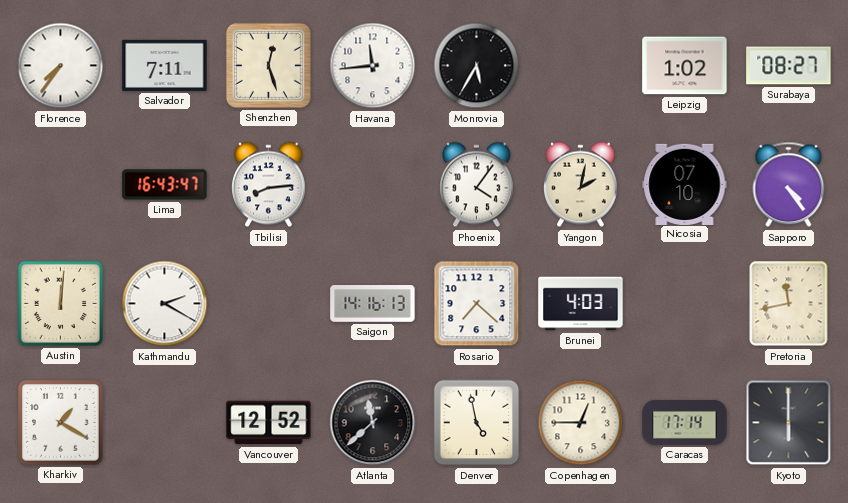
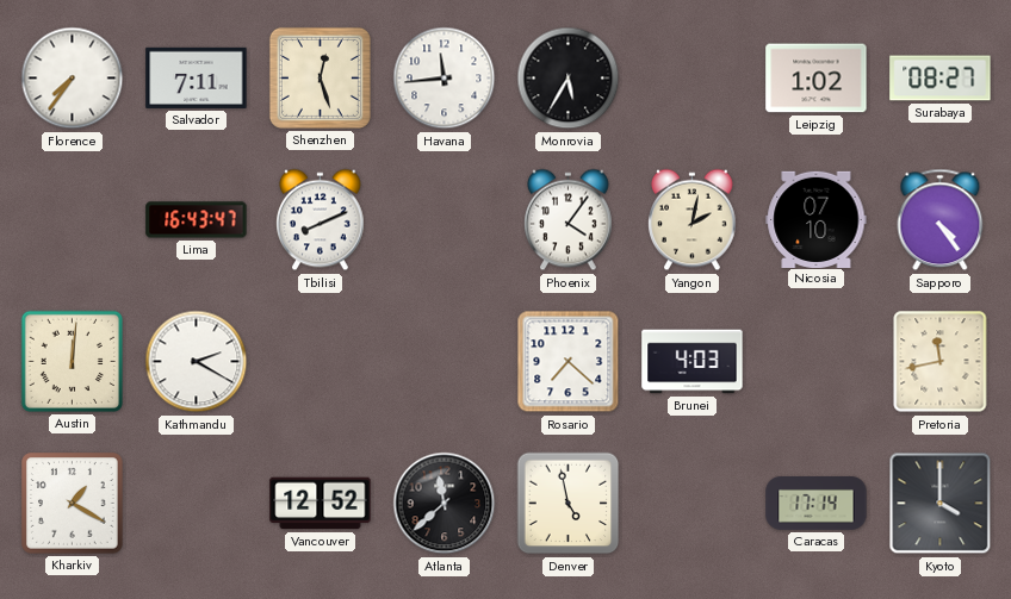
Tbilisi: 8:14 -> 8:11 (321, 220)
Saigon: 14:16 -> none (373, 304)
Copenhagen: 12:45 -> none (581, 423)
Kyoto: 6:00 -> 4:00 (941, 504)
